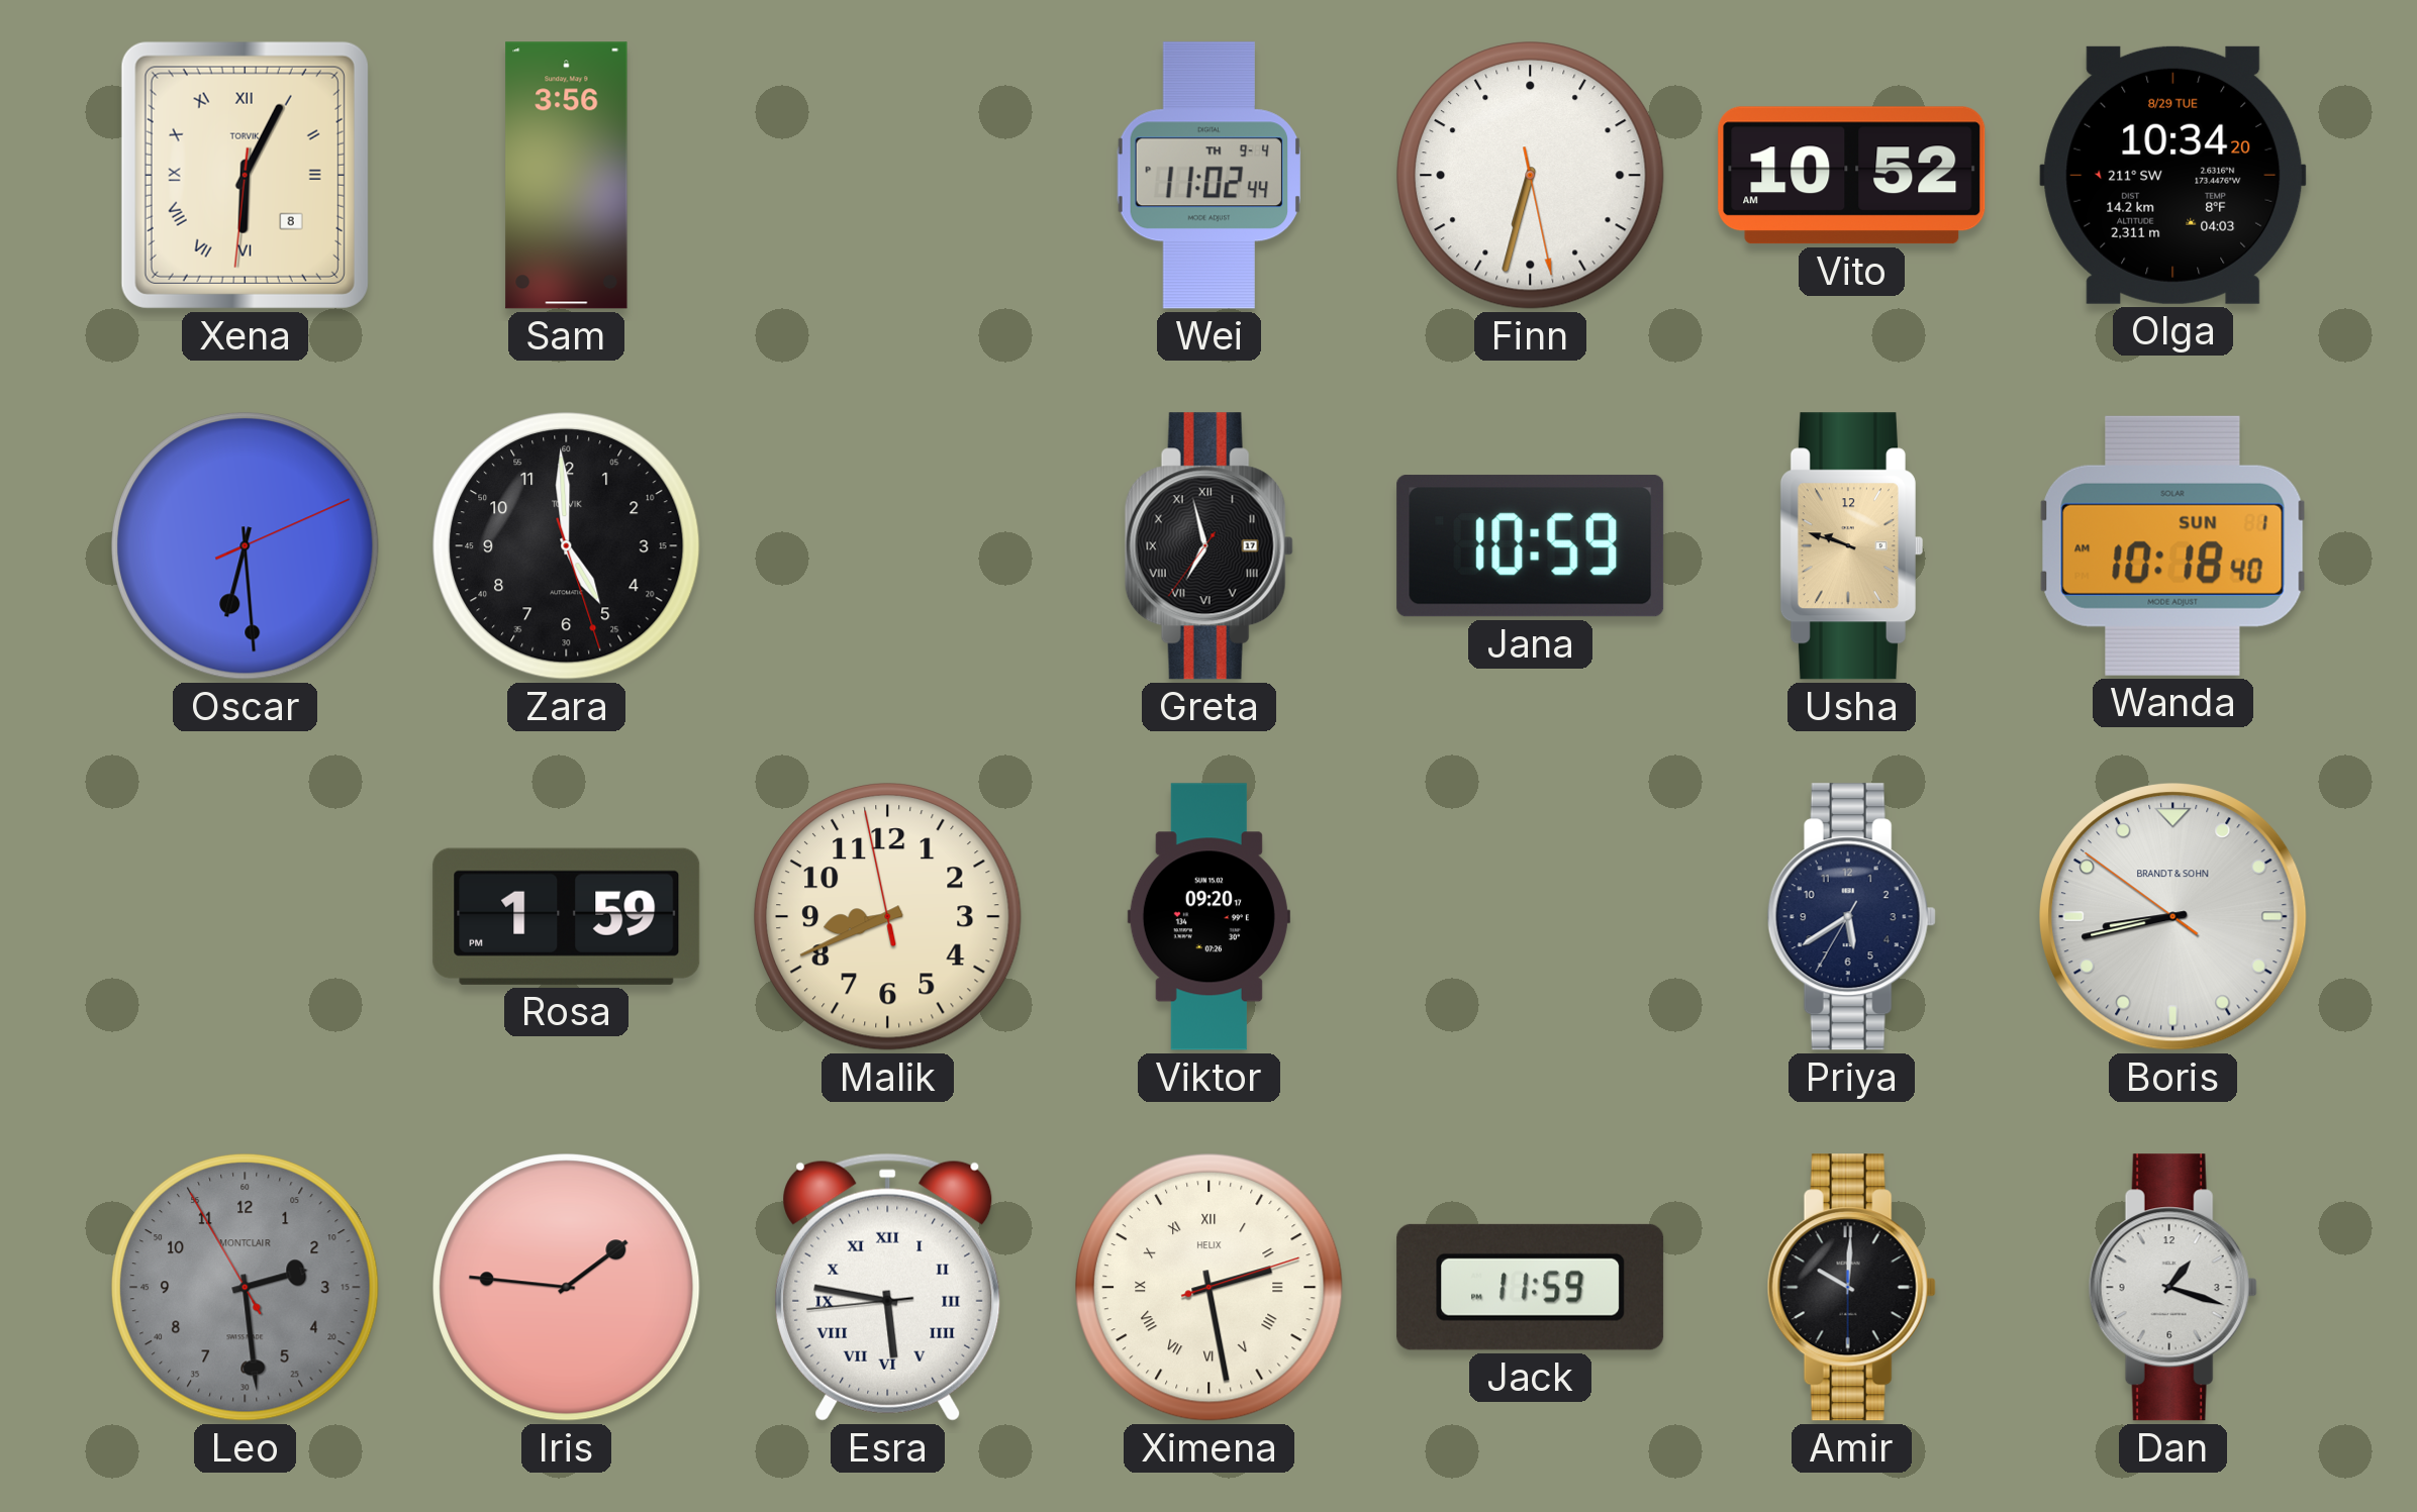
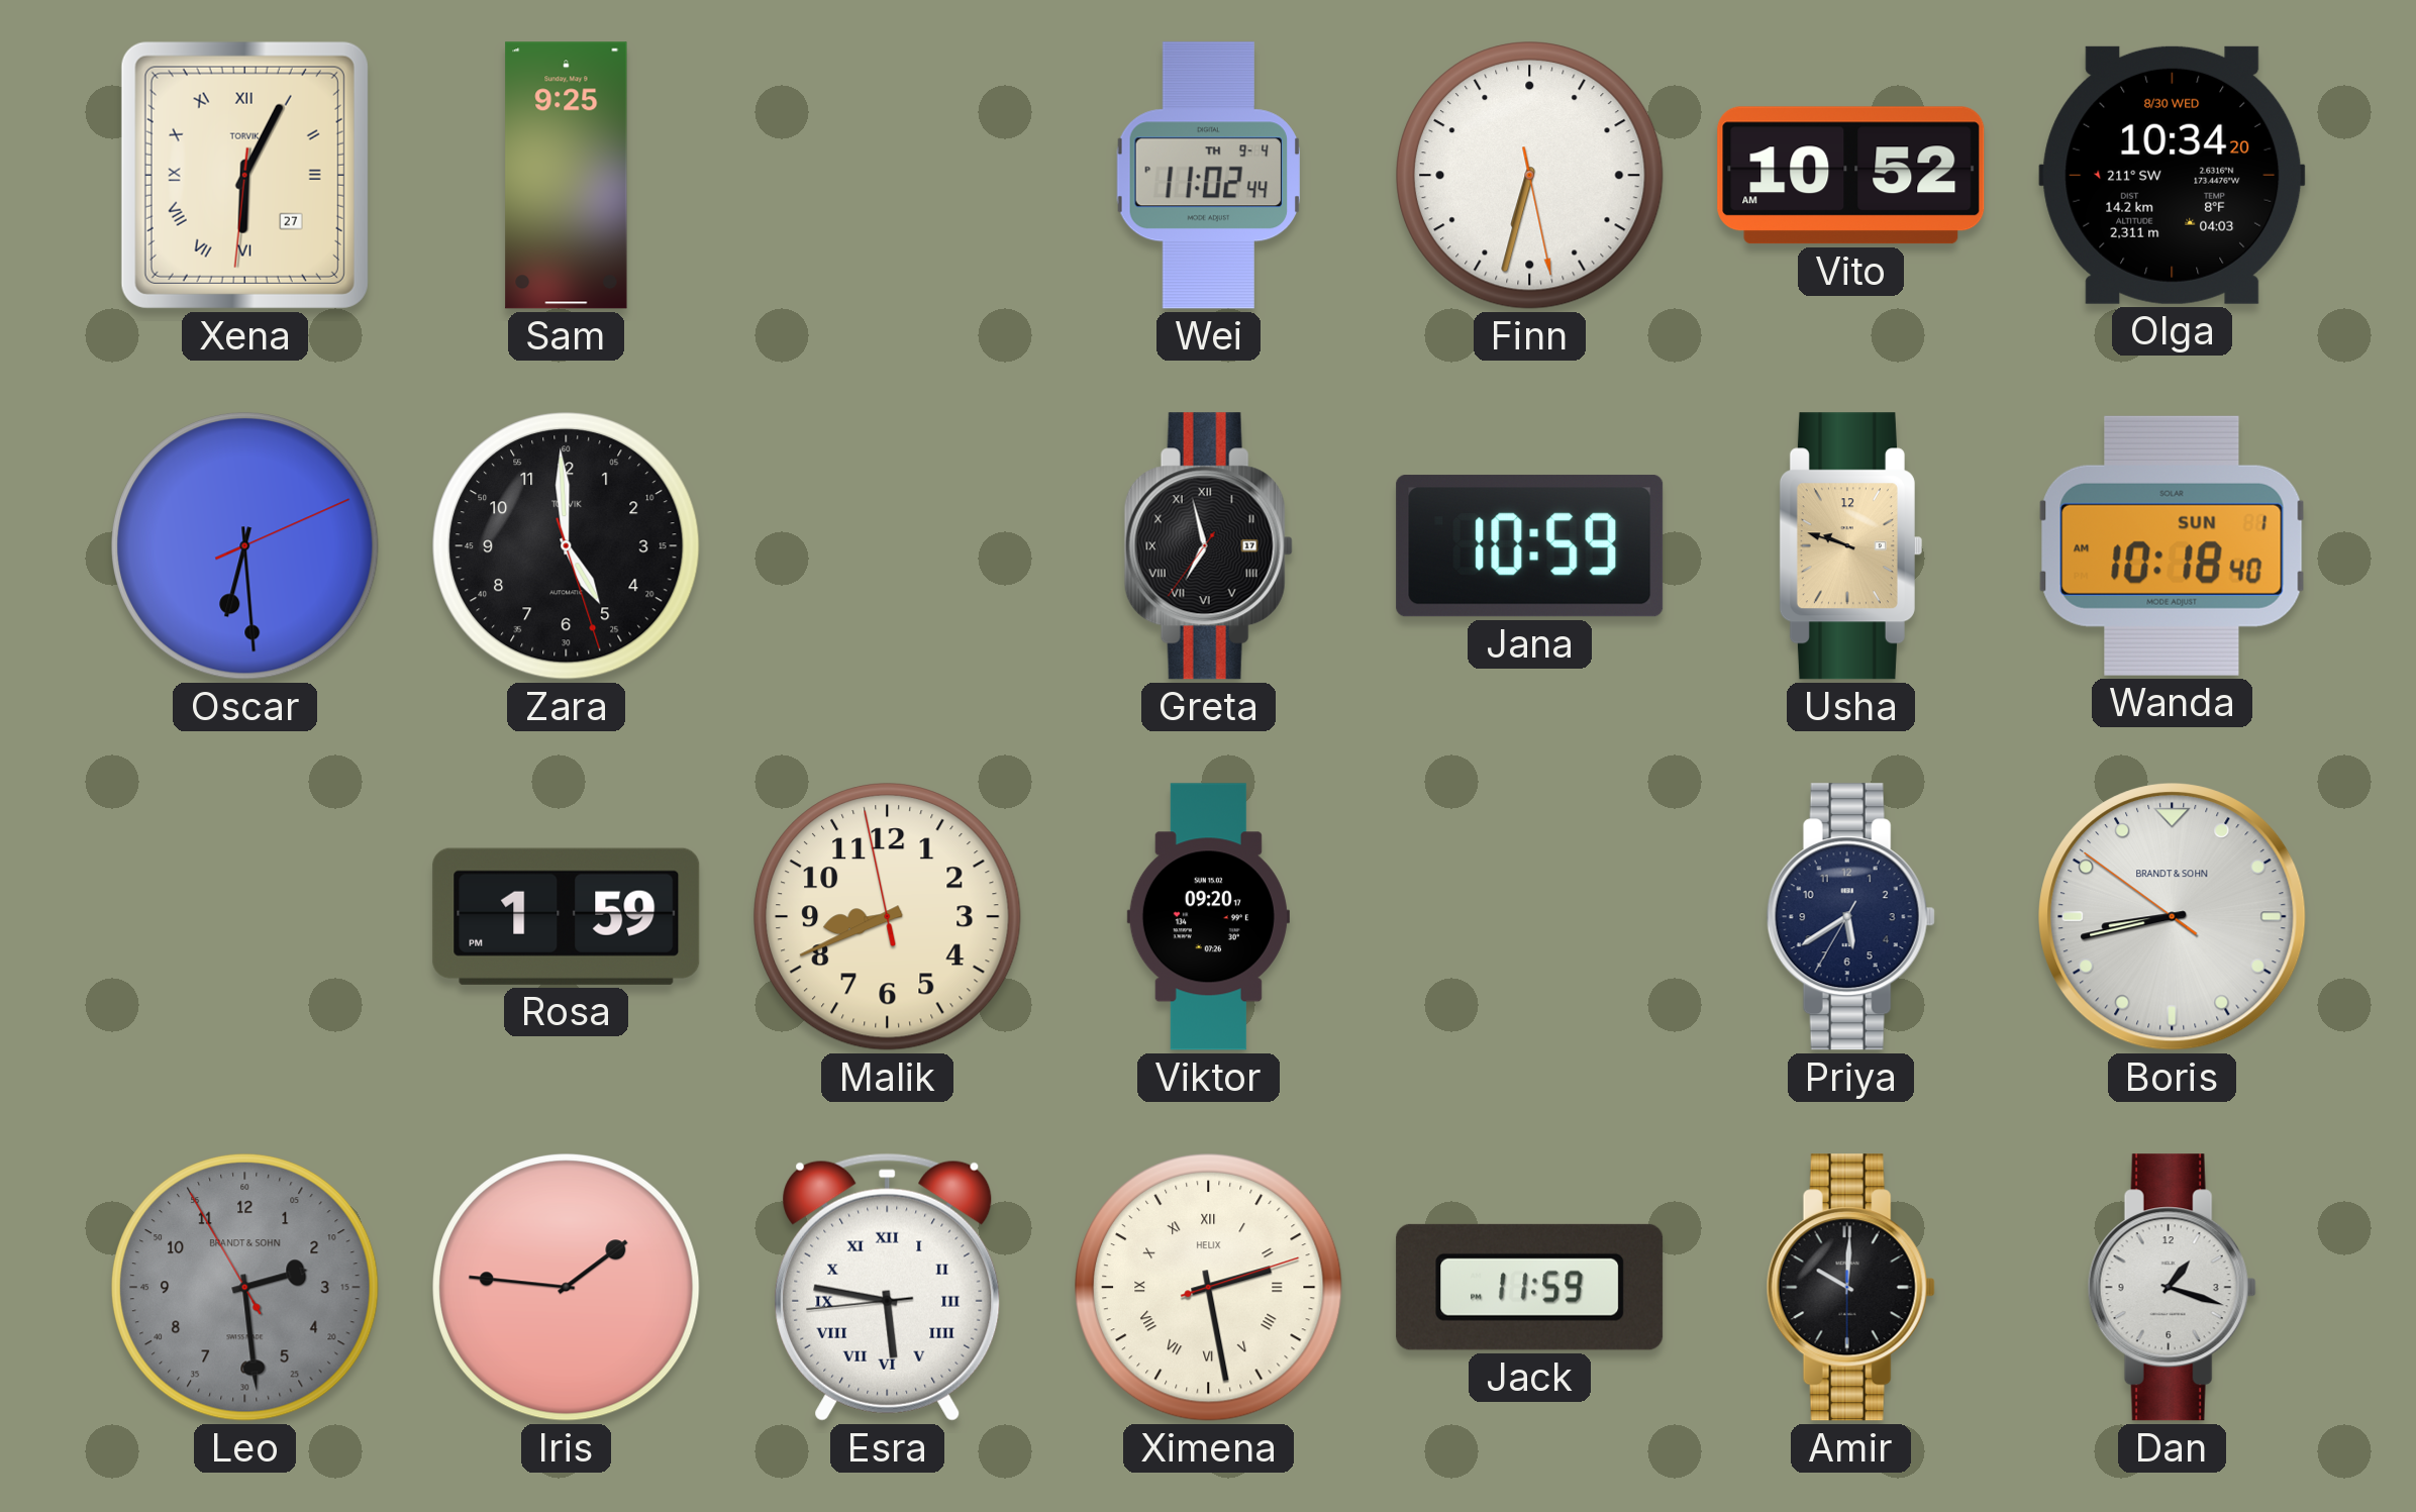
Xena date: 8 -> 27 (244, 175)
Sam: 3:56 -> 9:25 (567, 176)
Olga date: 8/29 TUE -> 8/30 WED (2173, 175)
Leo brand: MONTCLAIR -> BRANDT & SOHN (245, 1288)
